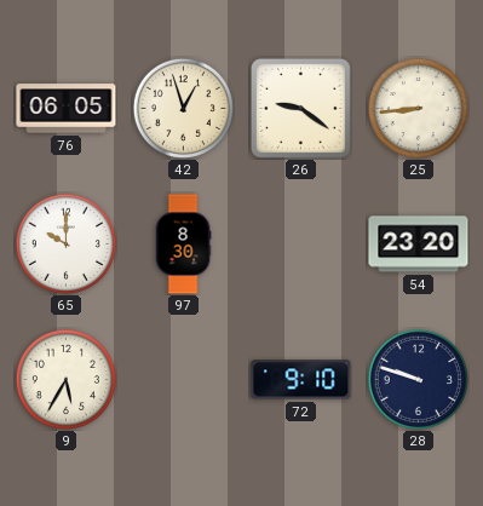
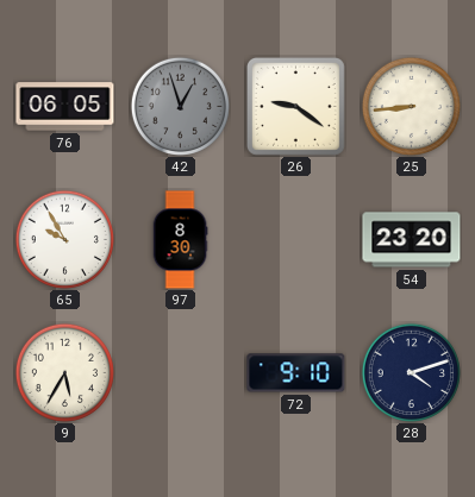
42 dial: cream -> grey (180, 106)
65: 10:00 -> 9:55 (64, 239)
28: 9:48 -> 4:12 (411, 372)
